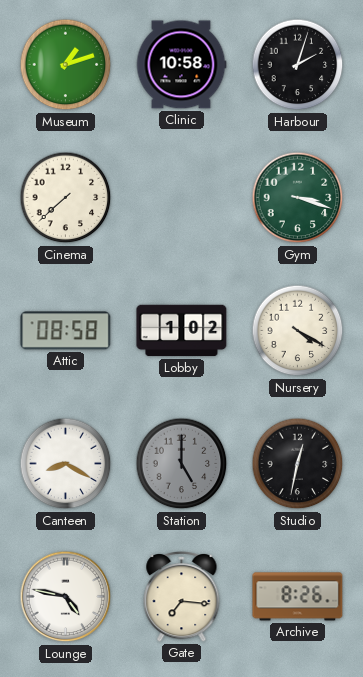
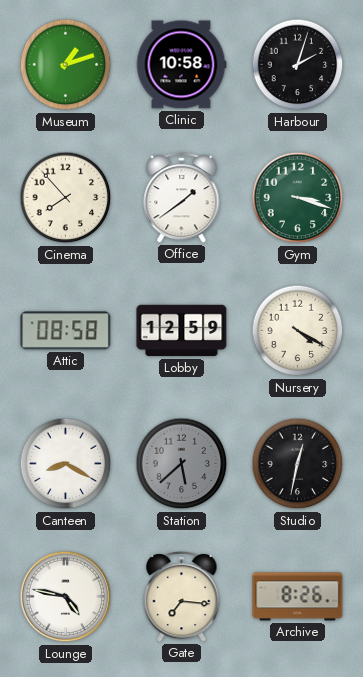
Cinema: 7:38 -> 7:53 (66, 198)
Office: none -> 1:39 (182, 197)
Lobby: 1:02 -> 12:59 (182, 331)
Station: 5:00 -> 5:38 (182, 464)
